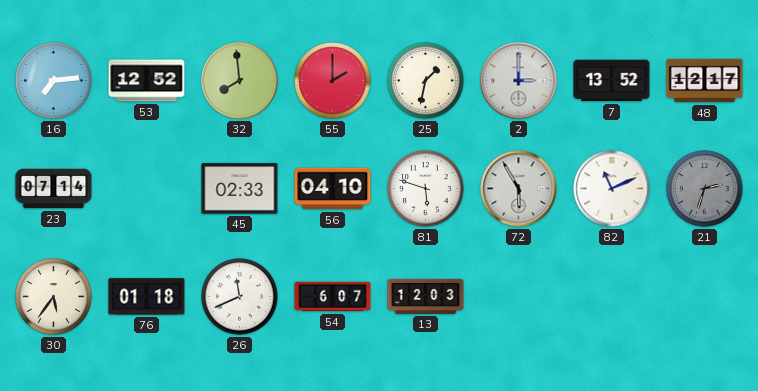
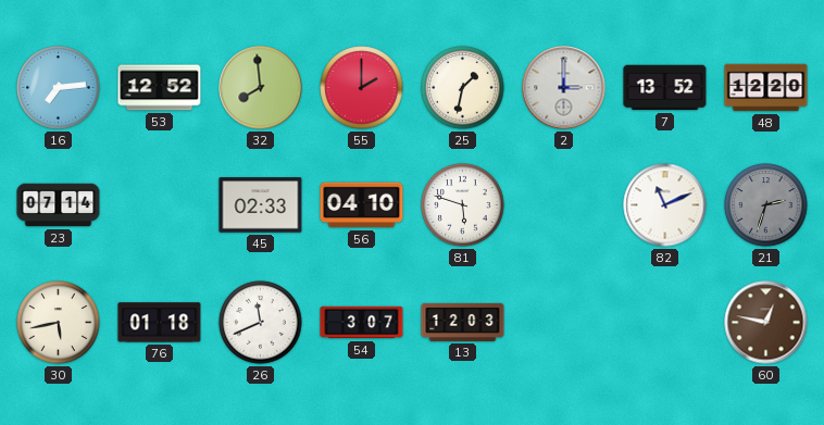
48: 12:17 -> 12:20 (766, 88)
72: 5:55 -> none (519, 189)
30: 5:36 -> 5:43 (59, 323)
54: 6:07 -> 3:07 (362, 323)
60: none -> 12:47 (766, 323)
